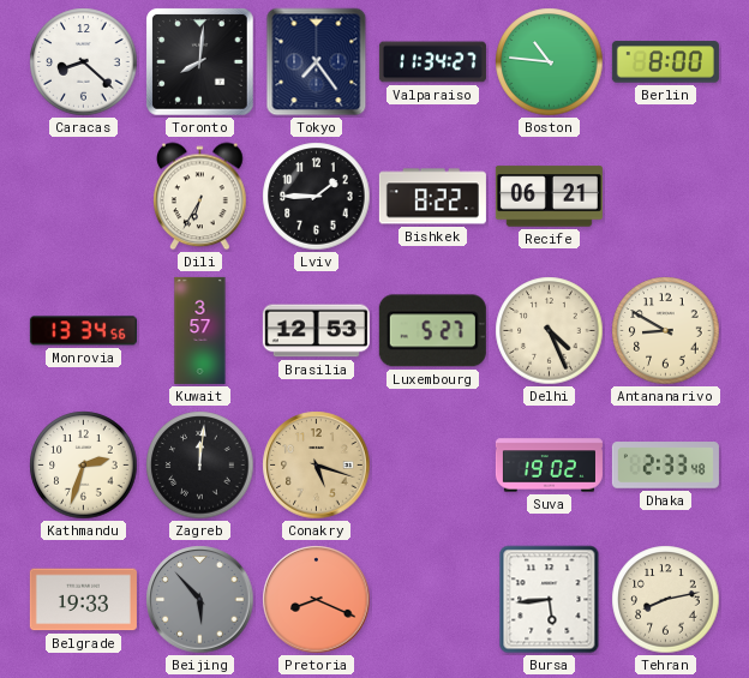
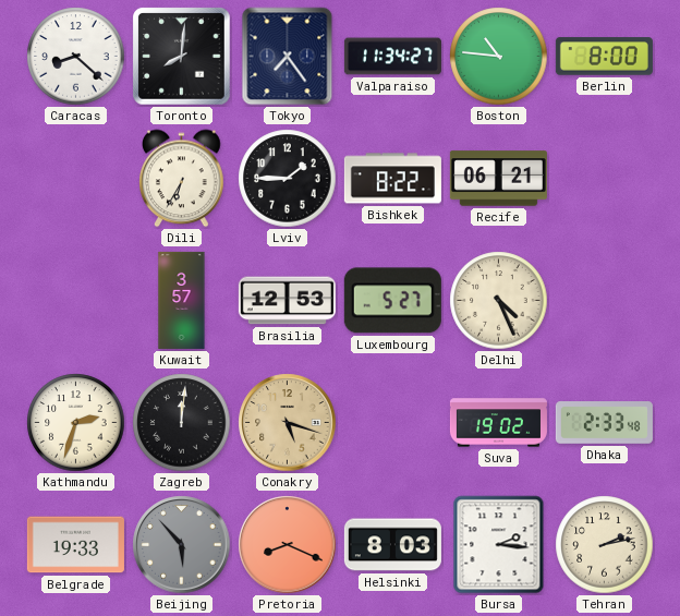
Monrovia: 13:34 -> none (83, 331)
Antananarivo: 8:50 -> none (666, 331)
Helsinki: none -> 8:03 (392, 545)
Bursa: 5:44 -> 2:16 (499, 545)
Tehran: 8:13 -> 2:13 (605, 545)
